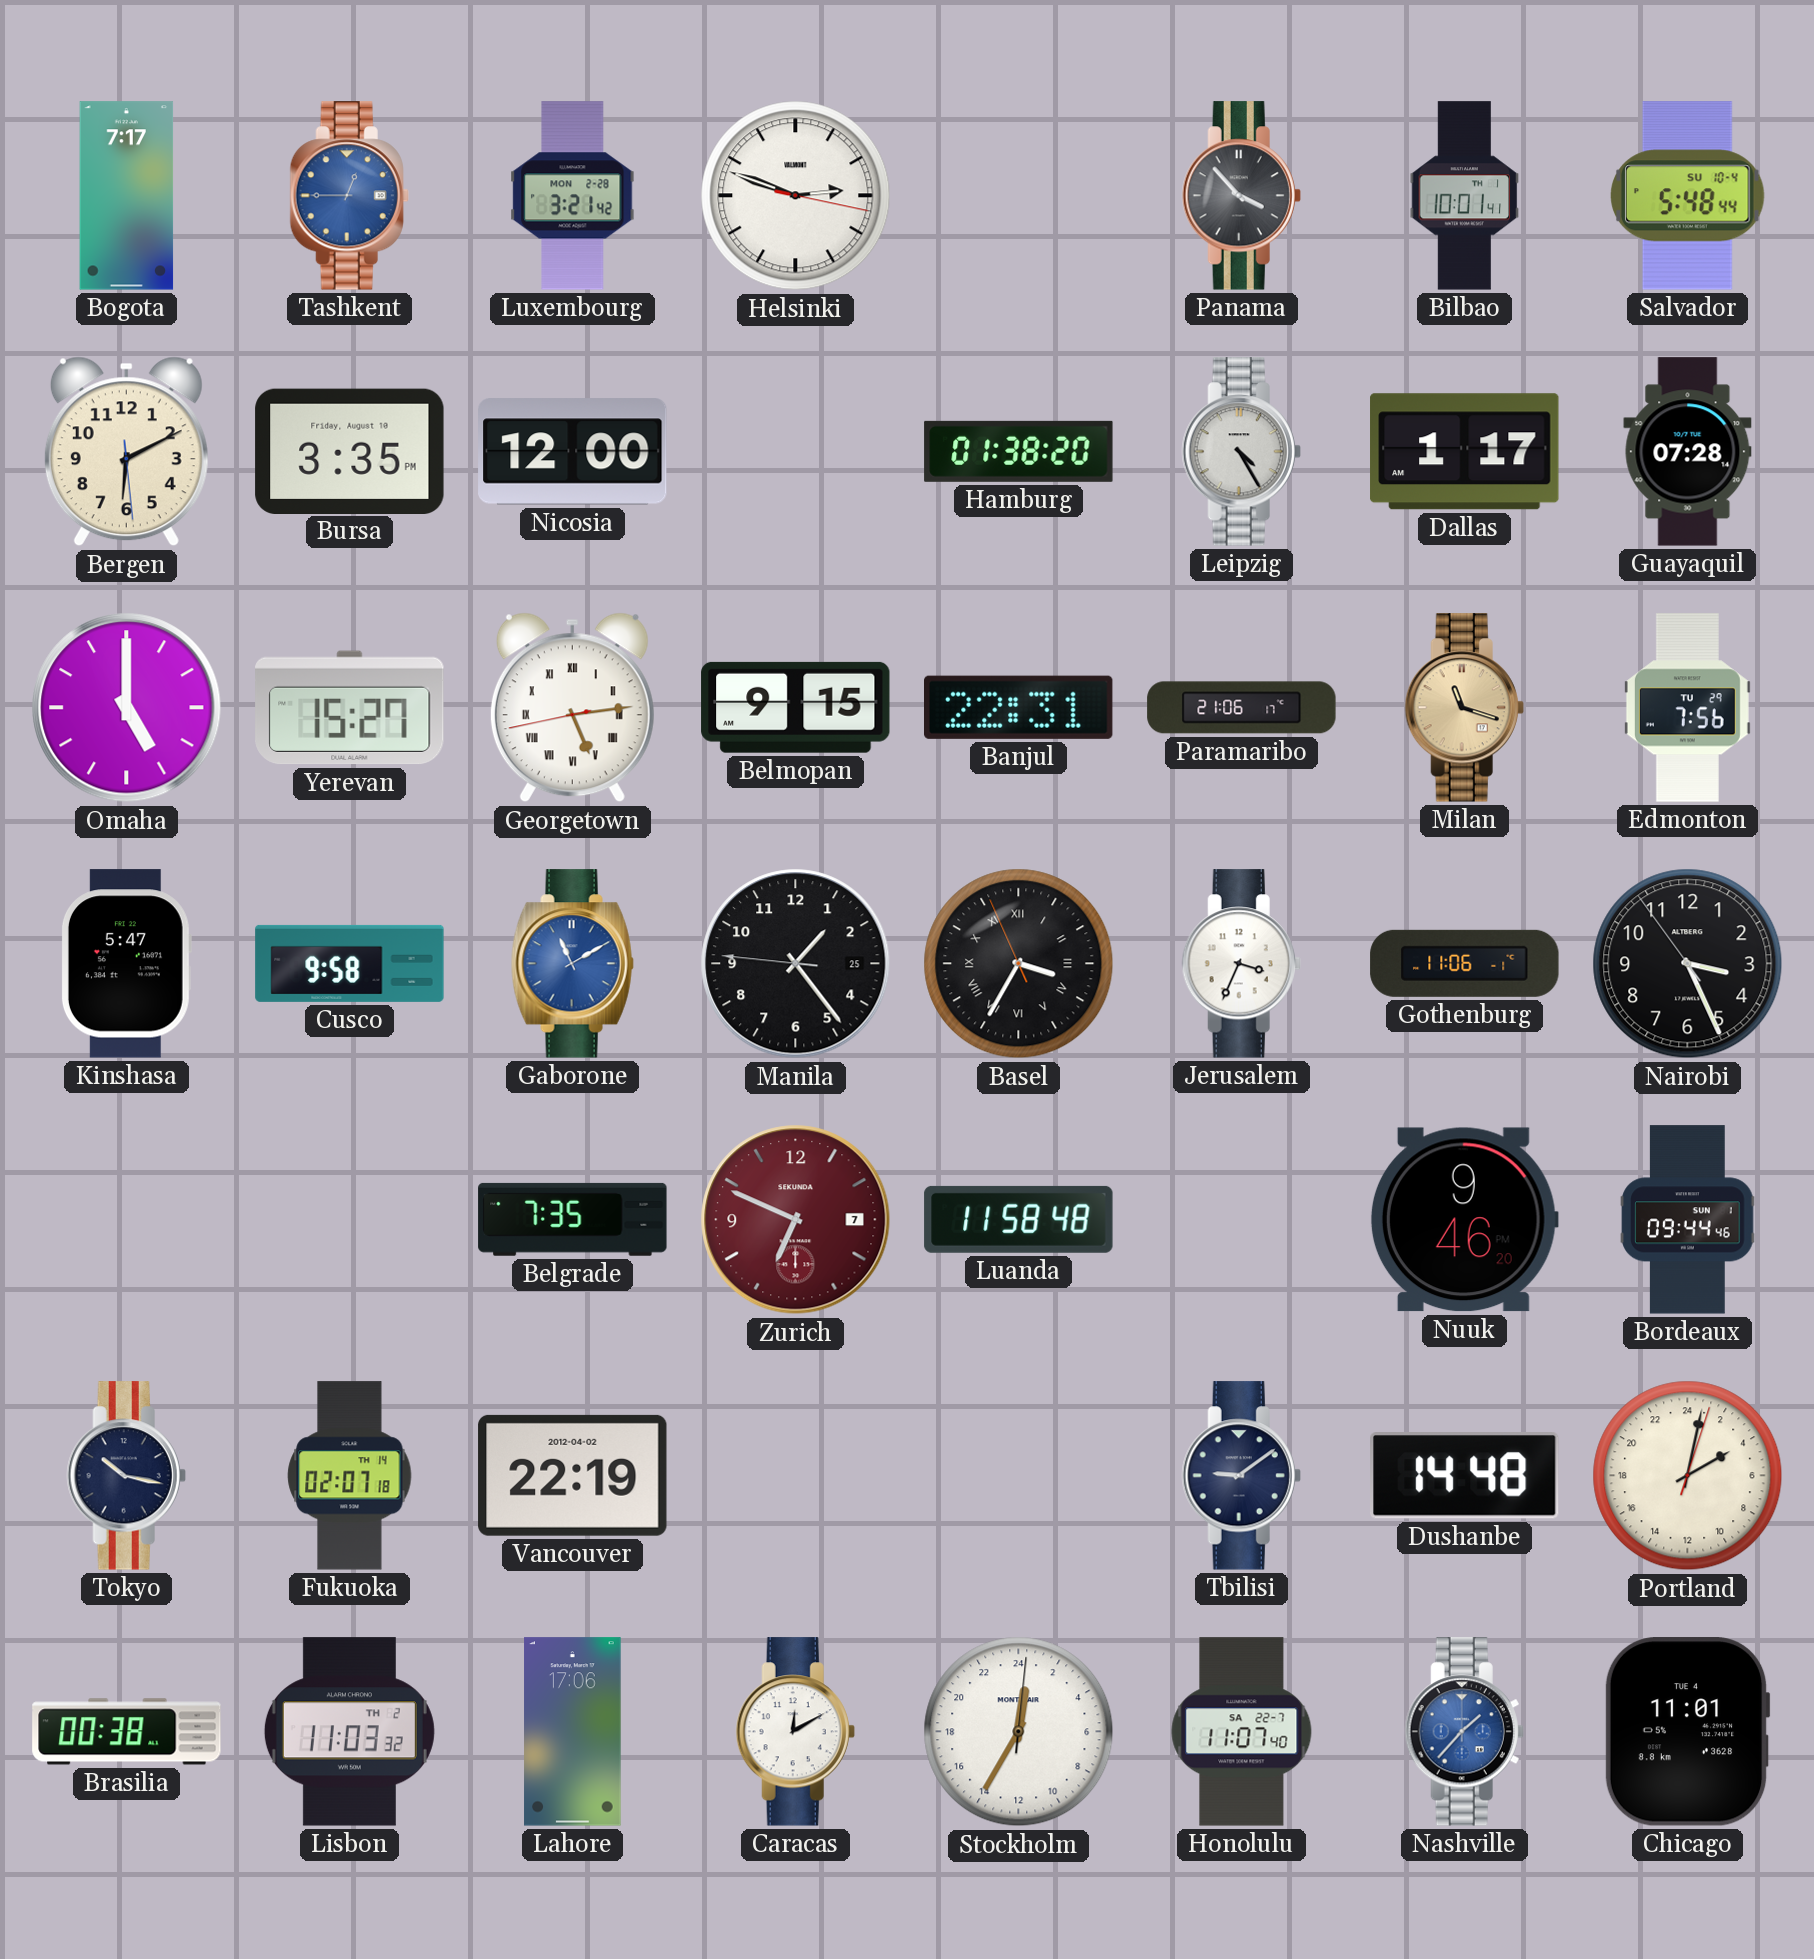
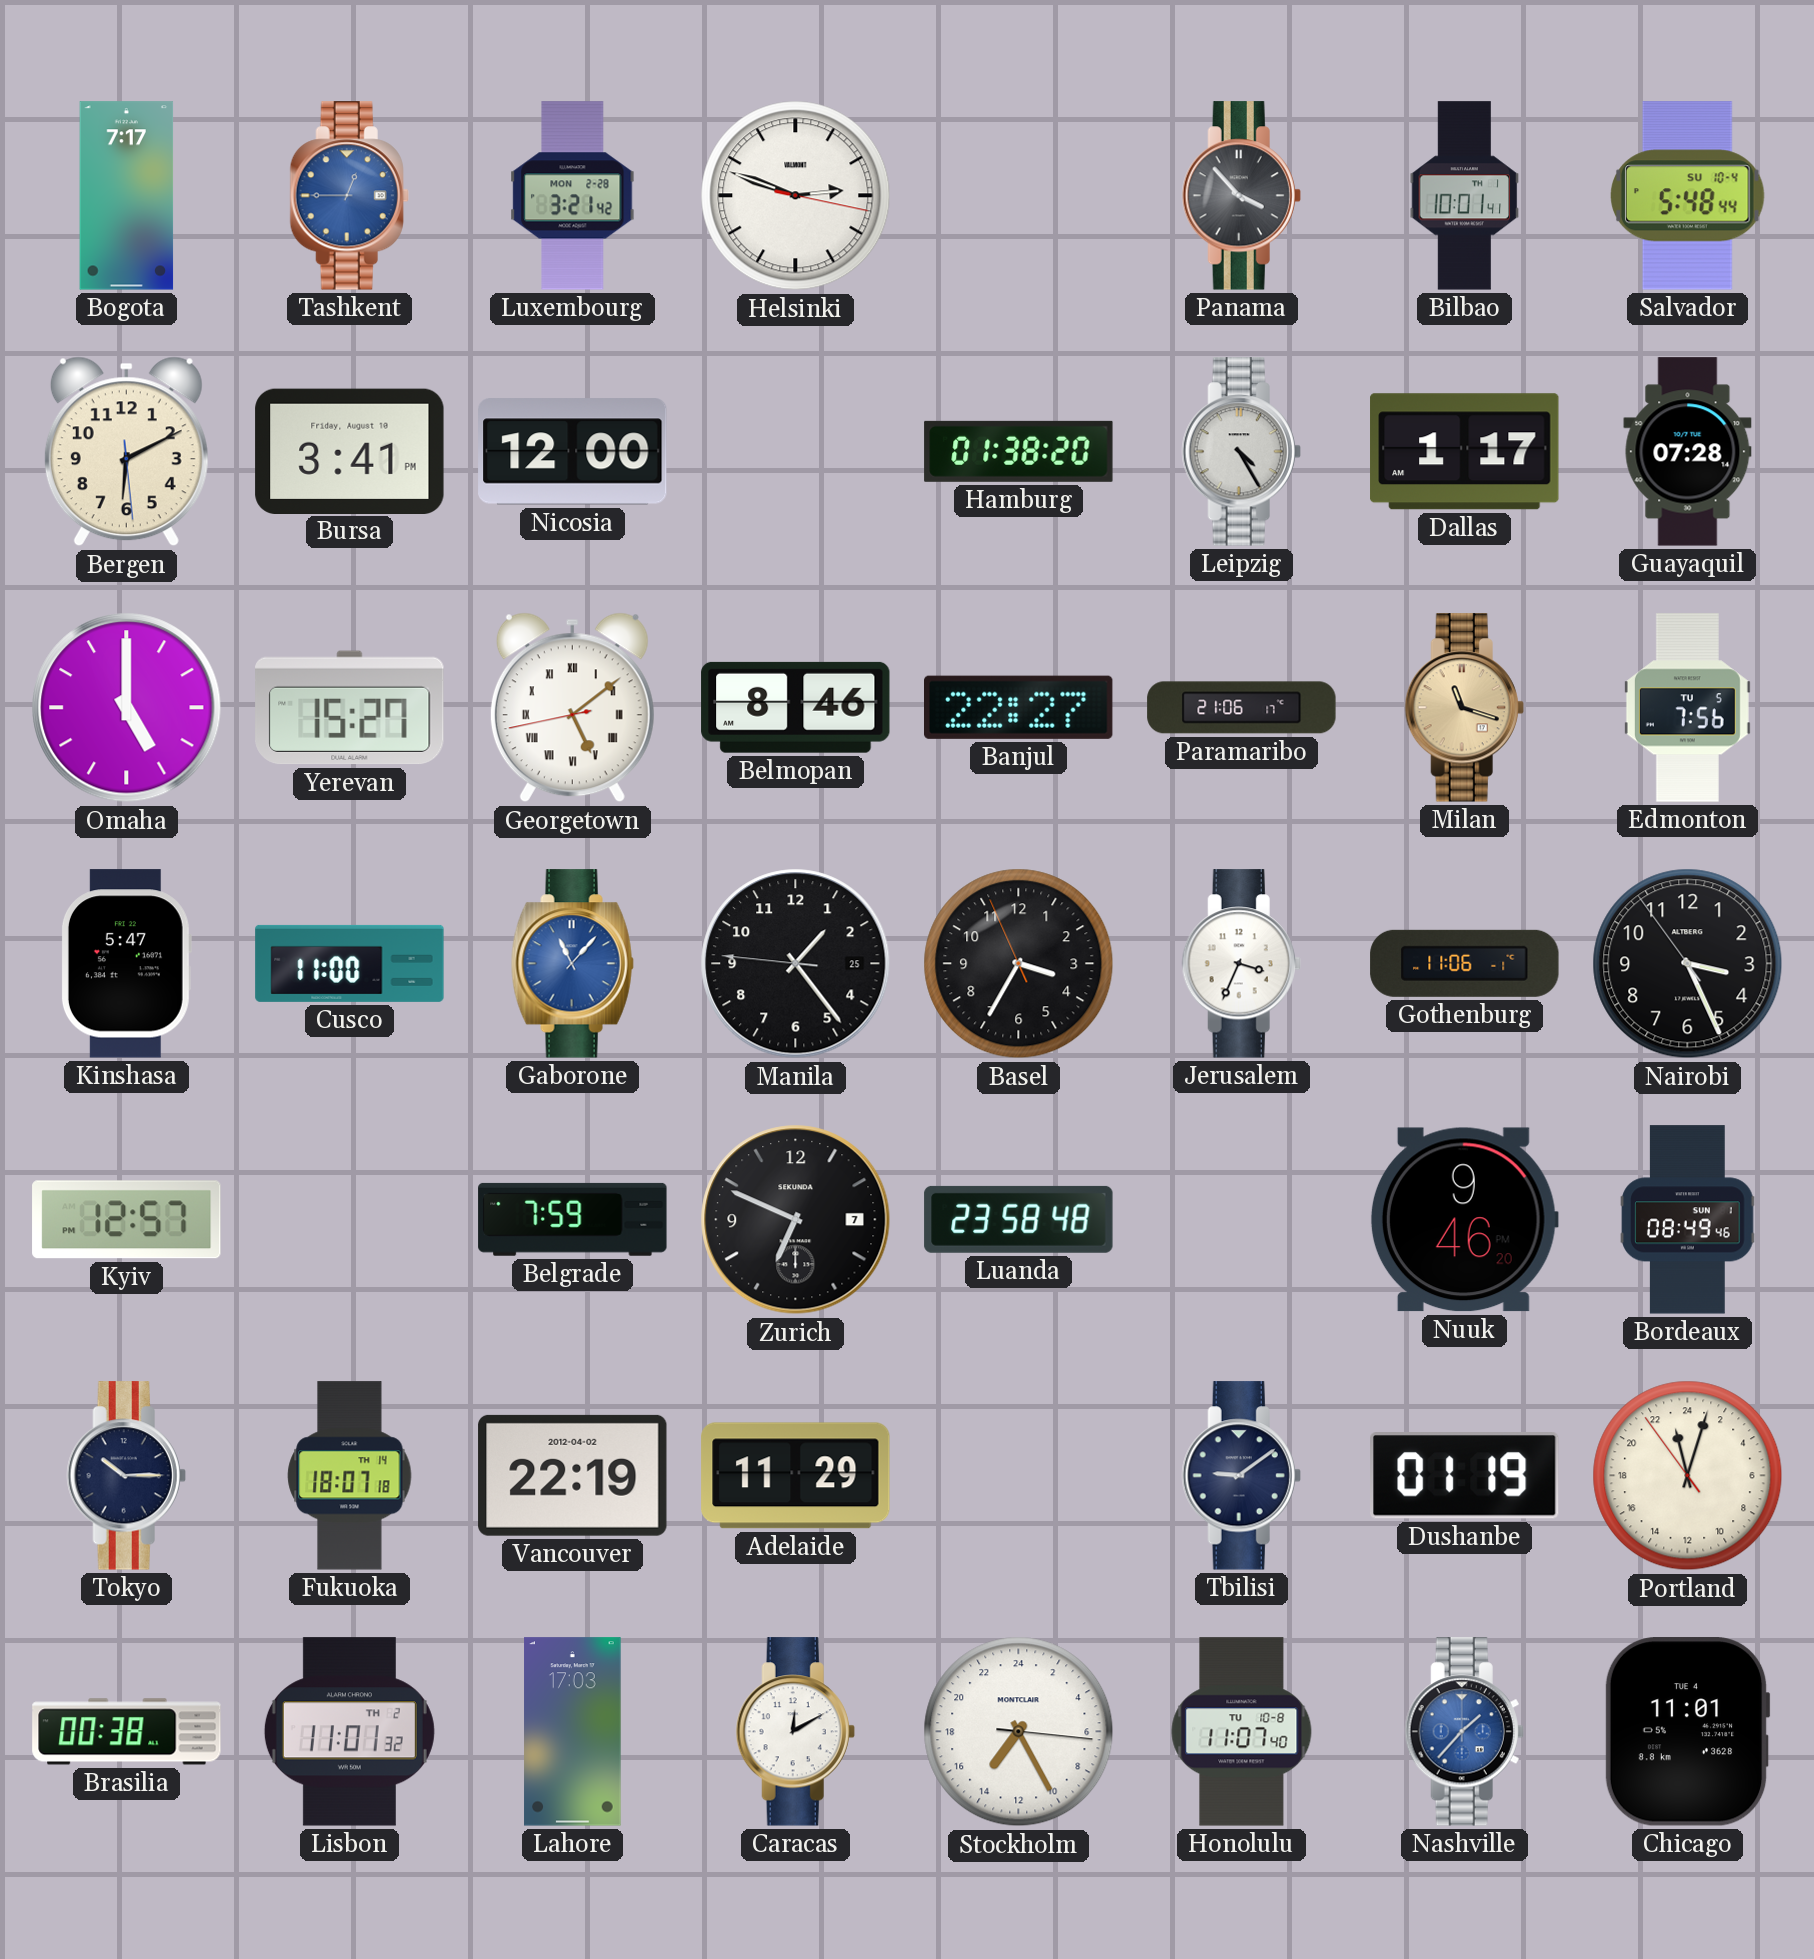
Bursa: 3:35 -> 3:41 (350, 451)
Georgetown: 5:13 -> 5:08 (572, 708)
Belmopan: 9:15 -> 8:46 (796, 707)
Banjul: 22:31 -> 22:27 (1019, 707)
Edmonton date: TU 29 -> TU 5 (1687, 708)
Cusco: 9:58 -> 11:00 (350, 963)
Gaborone: 11:10 -> 11:07 (572, 964)
Basel numerals: Roman -> Arabic (1019, 964)
Kyiv: none -> 12:57 (127, 1220)
Belgrade: 7:35 -> 7:59 (573, 1219)
Zurich dial: burgundy -> black (796, 1220)
Luanda: 11:58 -> 23:58 (1019, 1219)
Bordeaux: 09:44 -> 08:49 (1688, 1220)
Tokyo: 10:17 -> 10:15 (126, 1476)
Fukuoka: 02:07 -> 18:07 (350, 1476)
Adelaide: none -> 11:29 (796, 1476)
Dushanbe: 14:48 -> 01:19 (1465, 1476)
Portland: 4:02 -> 23:02 (1688, 1476)
Lisbon: 11:03 -> 11:01 (349, 1732)
Lahore: 17:06 -> 17:03 (573, 1732)
Stockholm: 0:35 -> 14:25 (1019, 1732)
Honolulu date: SA 22-7 -> TU 10-8 (1242, 1732)
